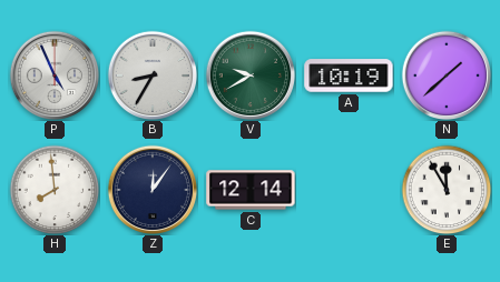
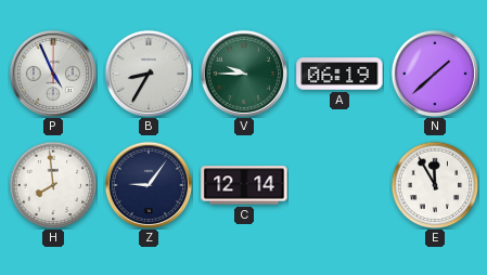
V: 9:40 -> 9:45 (243, 73)
A: 10:19 -> 06:19 (339, 74)
Z: 12:06 -> 9:06 (148, 184)
